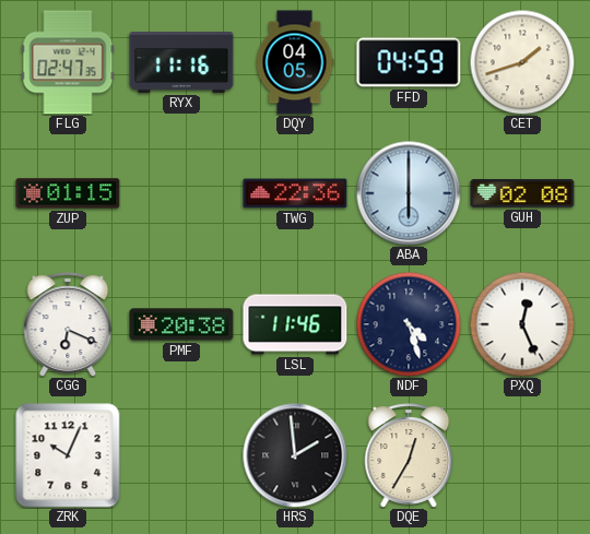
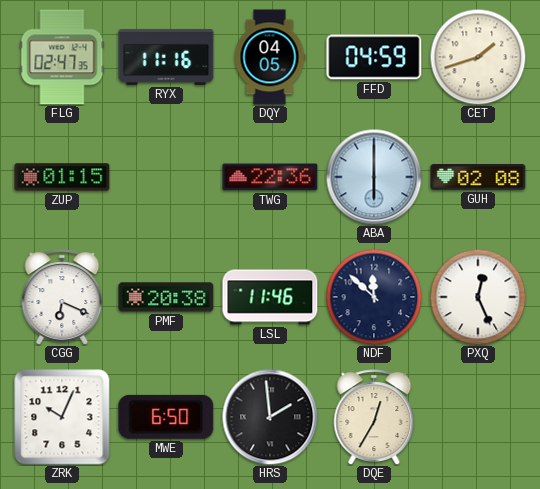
NDF: 4:27 -> 11:52 (374, 297)
MWE: none -> 6:50 (166, 417)
